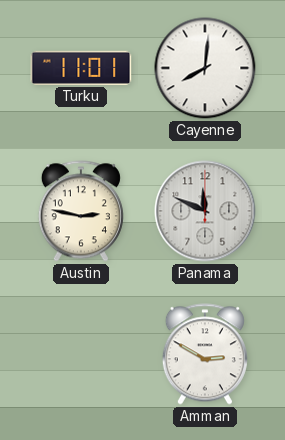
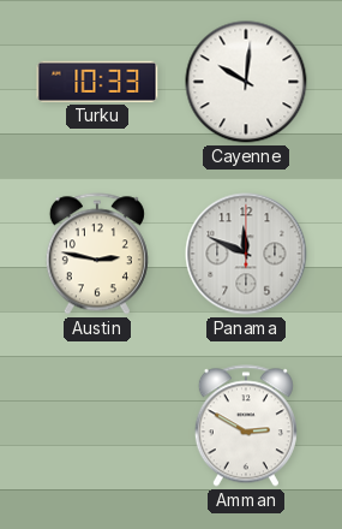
Turku: 11:01 -> 10:33 (97, 82)
Cayenne: 8:01 -> 10:01 (246, 82)
